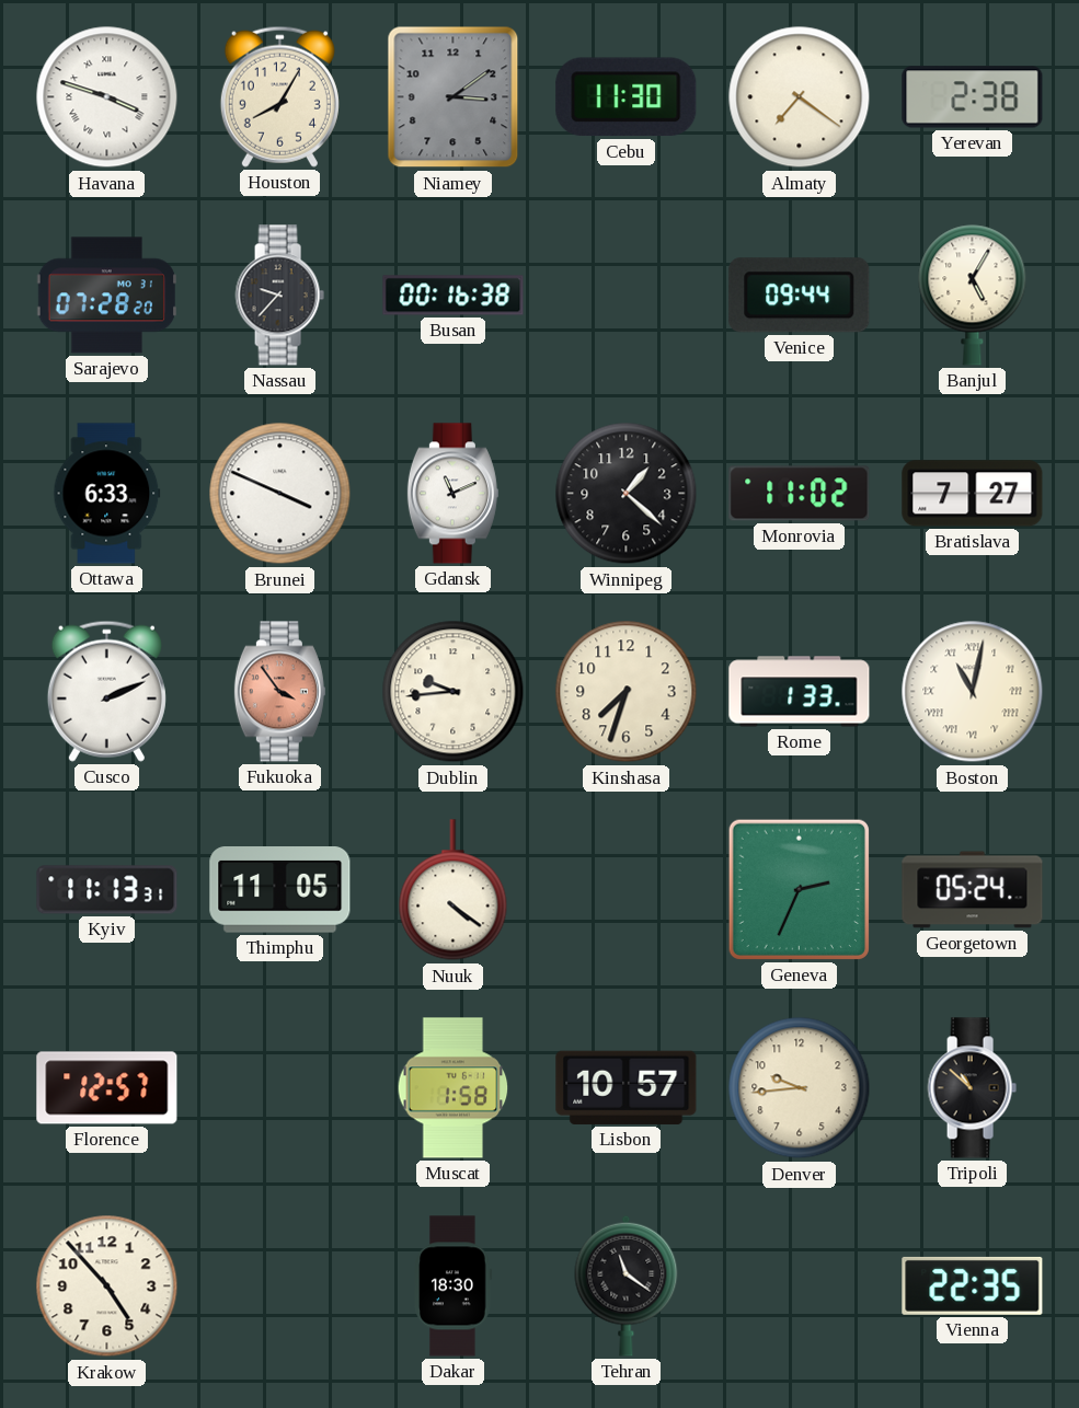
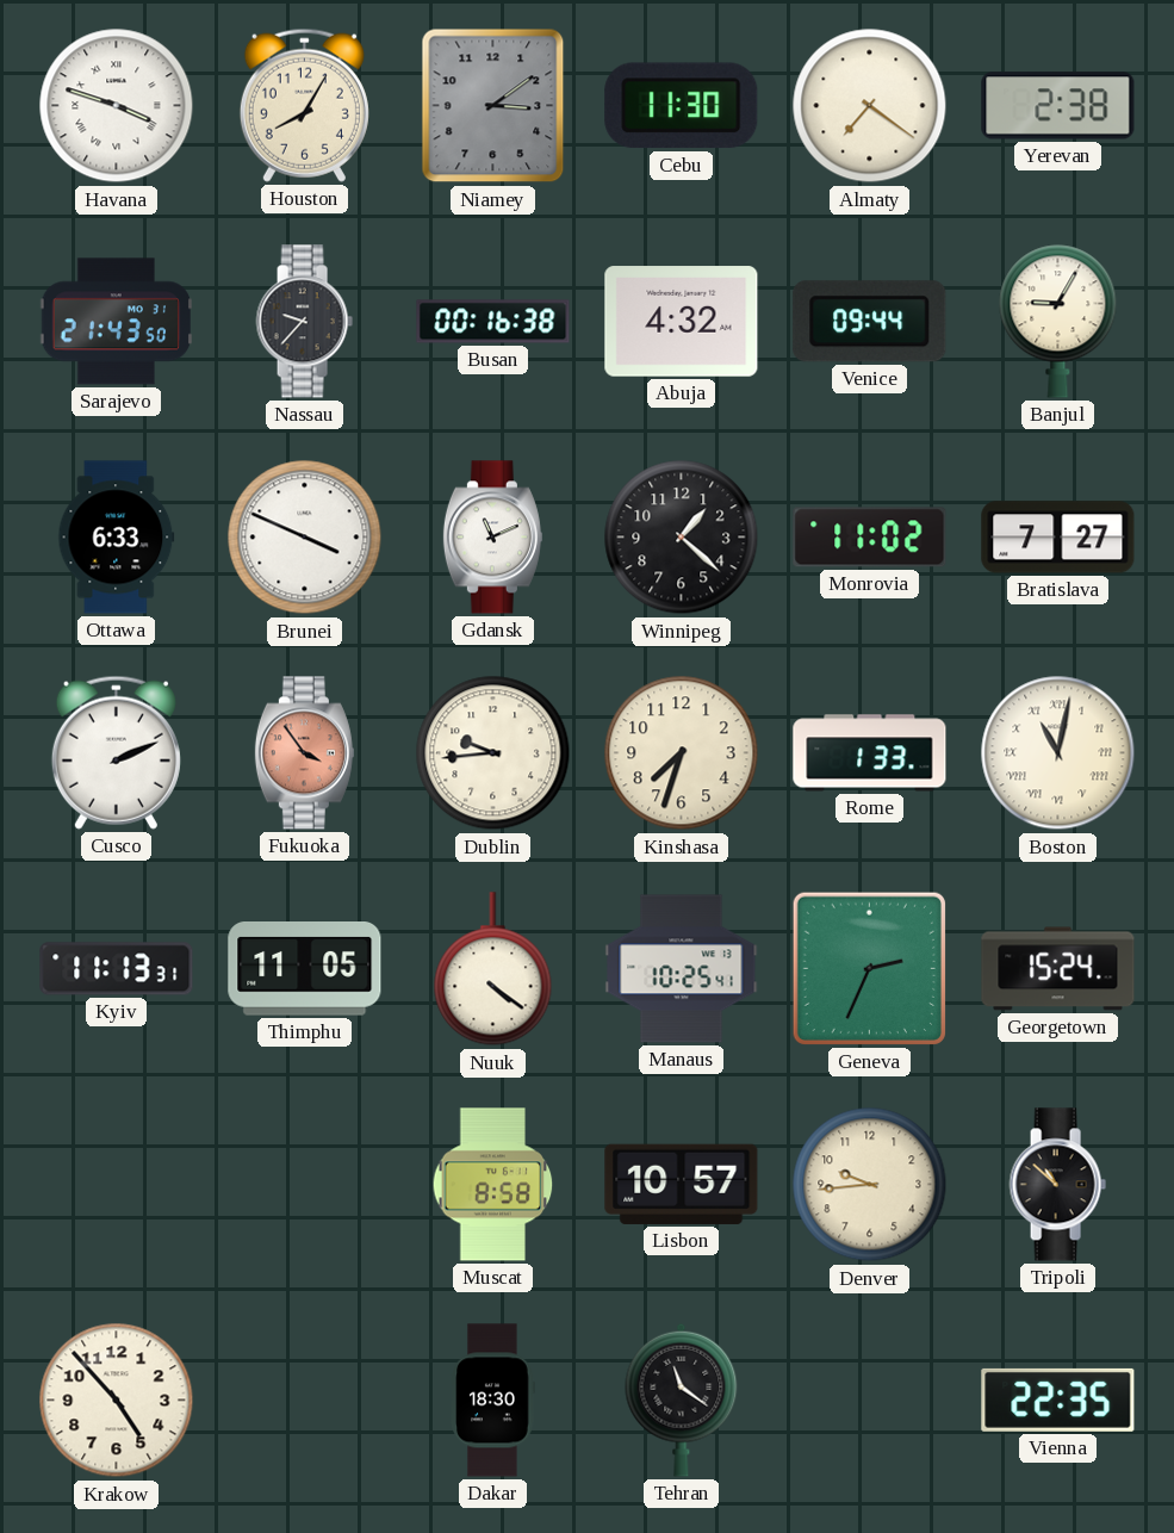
Sarajevo: 07:28 -> 21:43 (116, 322)
Abuja: none -> 4:32 (682, 322)
Banjul: 5:05 -> 9:05 (1058, 321)
Manaus: none -> 10:25 (682, 969)
Georgetown: 05:24 -> 15:24 (1058, 969)
Florence: 12:57 -> none (107, 1088)
Muscat: 1:58 -> 8:58 (493, 1185)
